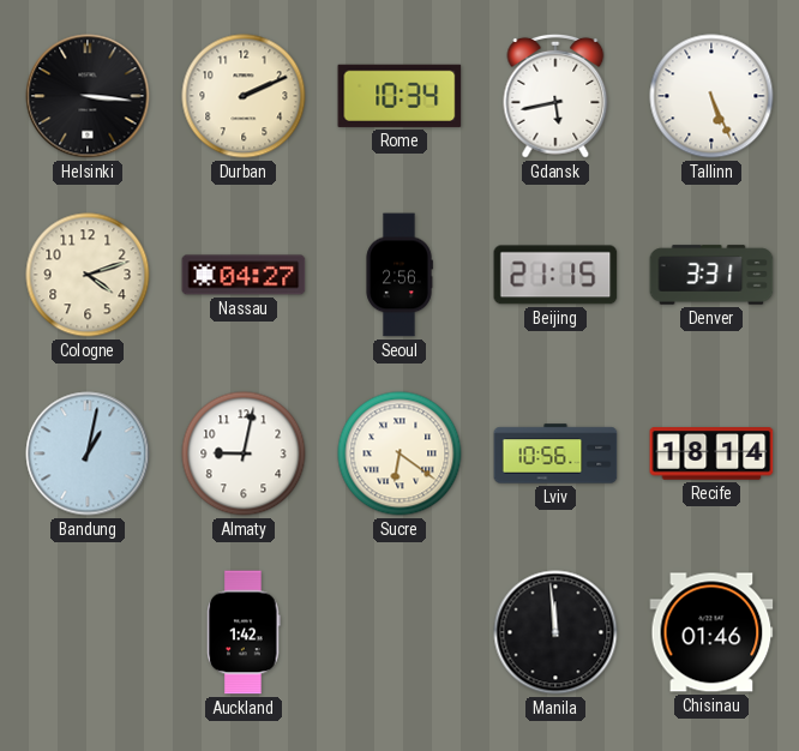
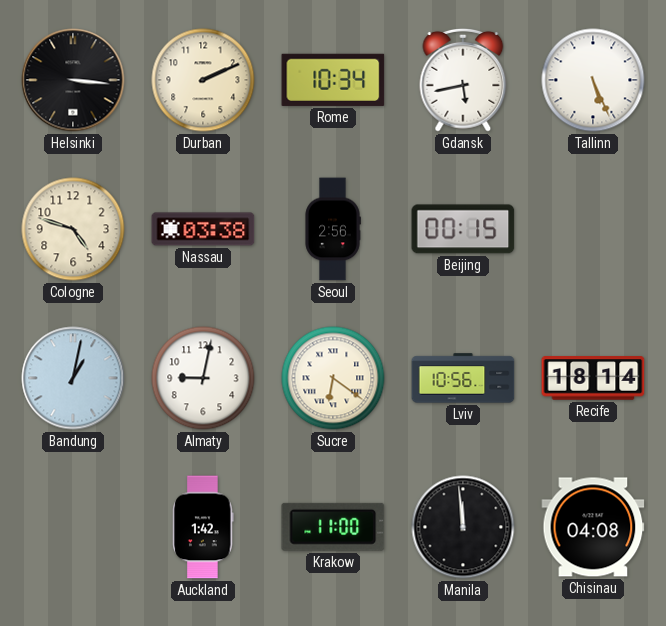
Cologne: 4:12 -> 4:48 (73, 229)
Nassau: 04:27 -> 03:38 (203, 229)
Beijing: 21:15 -> 00:15 (463, 229)
Denver: 3:31 -> none (711, 275)
Krakow: none -> 11:00 (333, 527)
Chisinau: 01:46 -> 04:08 (593, 527)
